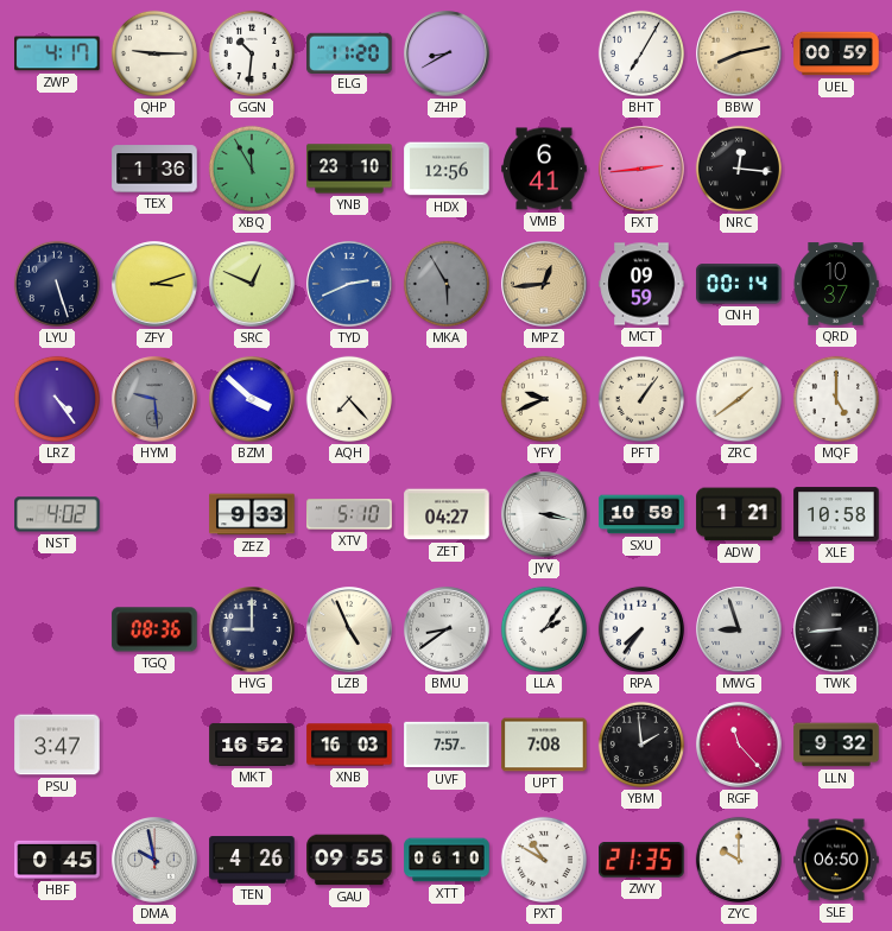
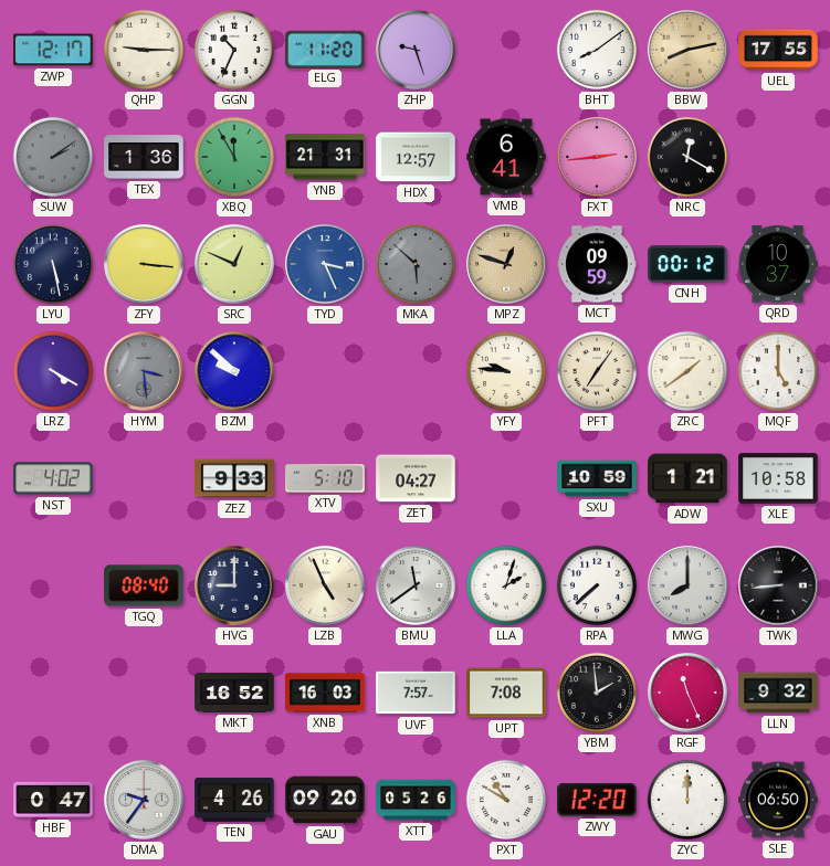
ZWP: 4:17 -> 12:17 (53, 50)
GGN: 10:31 -> 10:34 (234, 50)
ZHP: 8:40 -> 9:27 (416, 50)
BHT: 7:05 -> 8:09 (597, 50)
UEL: 00:59 -> 17:55 (778, 50)
SUW: none -> 2:09 (53, 157)
YNB: 23:10 -> 21:31 (325, 157)
HDX: 12:56 -> 12:57 (416, 157)
NRC: 12:16 -> 12:20 (687, 157)
LYU: 5:27 -> 5:28 (53, 264)
ZFY: 3:12 -> 3:16 (144, 264)
TYD: 2:41 -> 3:26 (325, 264)
MKA: 5:55 -> 5:52 (416, 264)
MPZ: 12:44 -> 12:48 (506, 264)
CNH: 00:14 -> 00:12 (687, 264)
LRZ: 4:24 -> 4:20 (53, 371)
HYM: 9:29 -> 3:29 (144, 371)
BZM: 3:52 -> 9:52 (234, 371)
AQH: 7:23 -> none (349, 399)
YFY: 9:41 -> 9:46 (506, 371)
PFT: 1:06 -> 7:06 (597, 371)
JYV: 3:17 -> none (544, 514)
TGQ: 08:36 -> 08:40 (144, 585)
BMU: 8:39 -> 11:39 (416, 585)
LLA: 2:06 -> 2:03 (506, 585)
RPA: 7:36 -> 7:38 (597, 585)
MWG: 8:57 -> 8:00 (687, 585)
PSU: 3:47 -> none (57, 745)
RGF: 11:23 -> 11:26 (687, 693)
HBF: 0:45 -> 0:47 (53, 800)
DMA: 9:58 -> 9:36 (144, 800)
GAU: 09:55 -> 09:20 (325, 800)
XTT: 06:10 -> 05:26 (416, 800)
ZWY: 21:35 -> 12:20 (597, 800)
ZYC: 10:00 -> 12:00 (687, 800)
